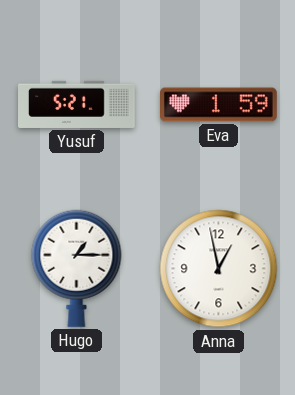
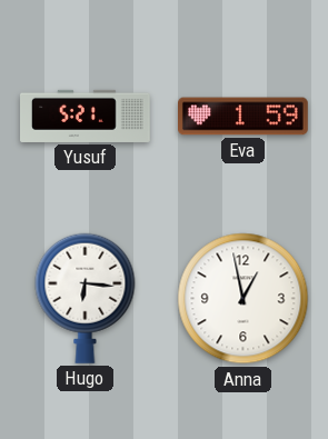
Hugo: 1:15 -> 6:16 (86, 298)
